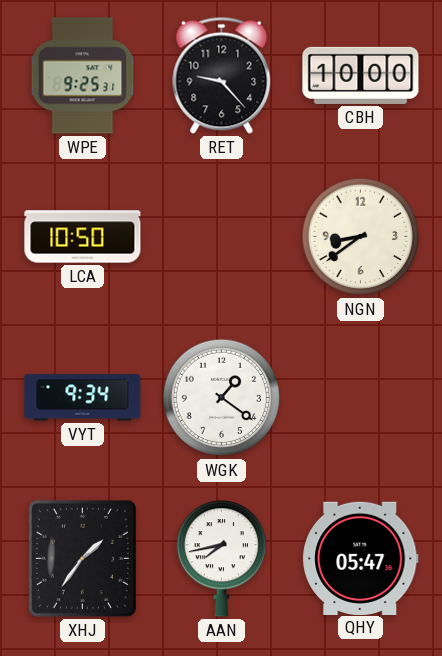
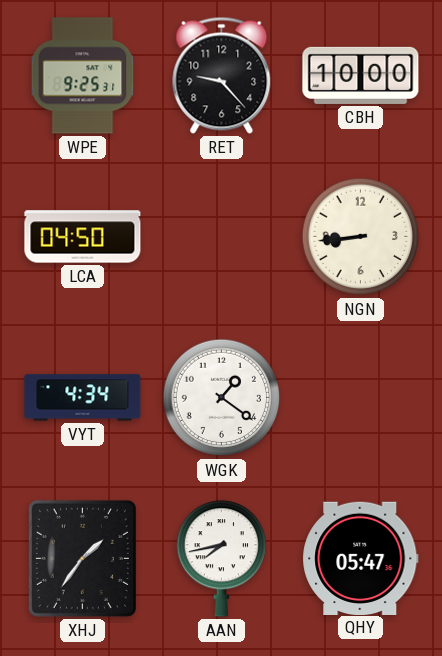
LCA: 10:50 -> 04:50 (83, 237)
NGN: 8:39 -> 8:44 (361, 237)
VYT: 9:34 -> 4:34 (83, 398)
